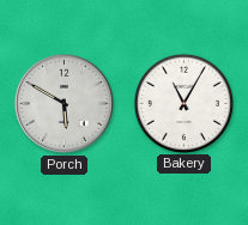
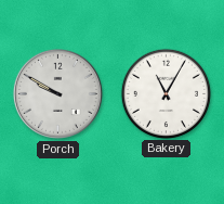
Porch: 5:50 -> 9:50 (57, 93)
